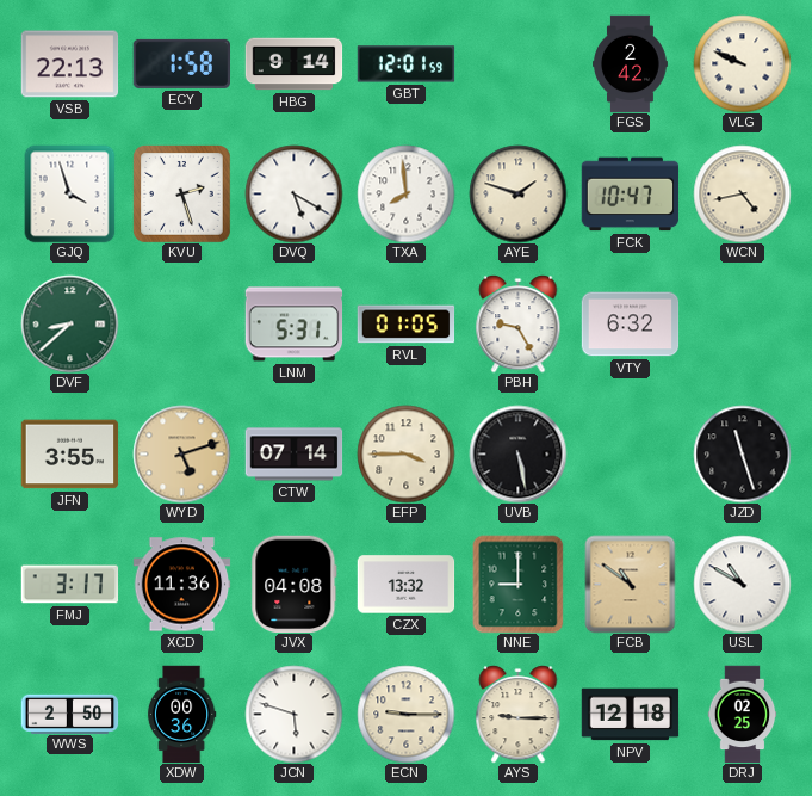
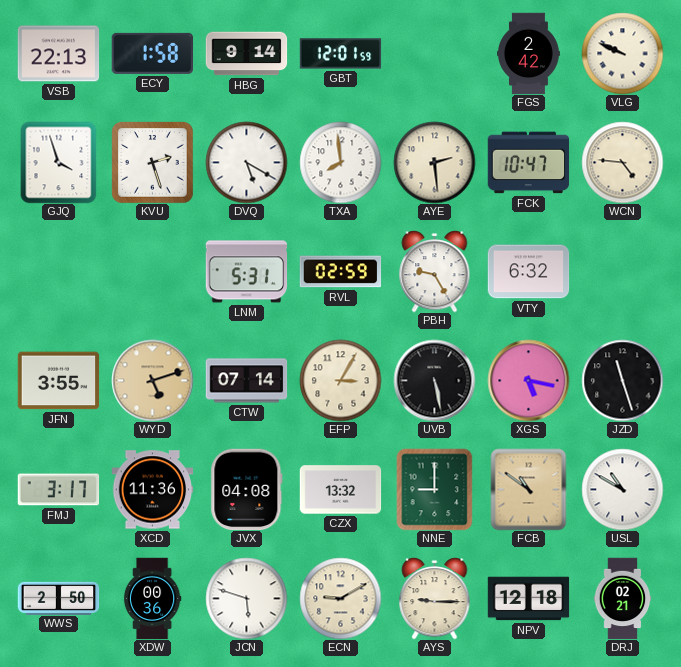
AYE: 1:48 -> 2:29 (434, 162)
WCN: 4:43 -> 4:46 (622, 162)
DVF: 8:38 -> none (69, 323)
RVL: 01:05 -> 02:59 (340, 272)
EFP: 3:45 -> 3:05 (340, 380)
XGS: none -> 5:17 (528, 380)
ECN: 9:15 -> 9:10 (340, 598)
DRJ: 02:25 -> 02:21 (623, 598)
